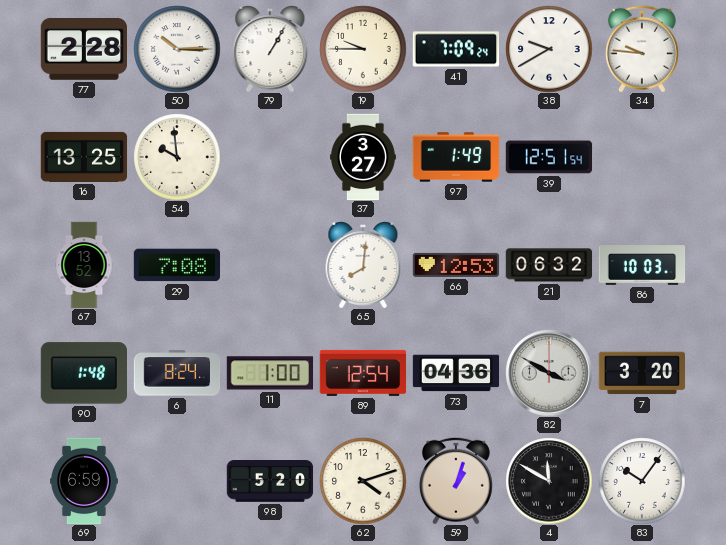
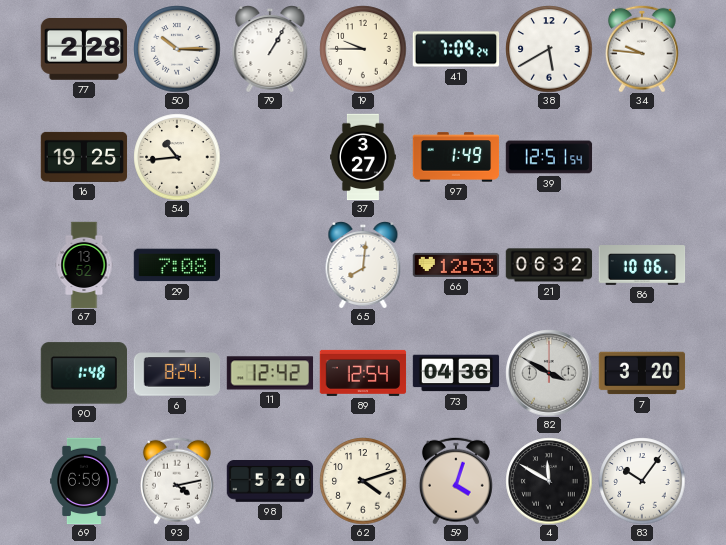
38: 9:40 -> 5:40 (549, 49)
16: 13:25 -> 19:25 (84, 157)
54: 9:59 -> 10:44 (177, 157)
86: 10:03 -> 10:06 (642, 265)
11: 1:00 -> 12:42 (270, 373)
93: none -> 4:13 (177, 481)
59: 1:03 -> 4:03 (456, 481)
